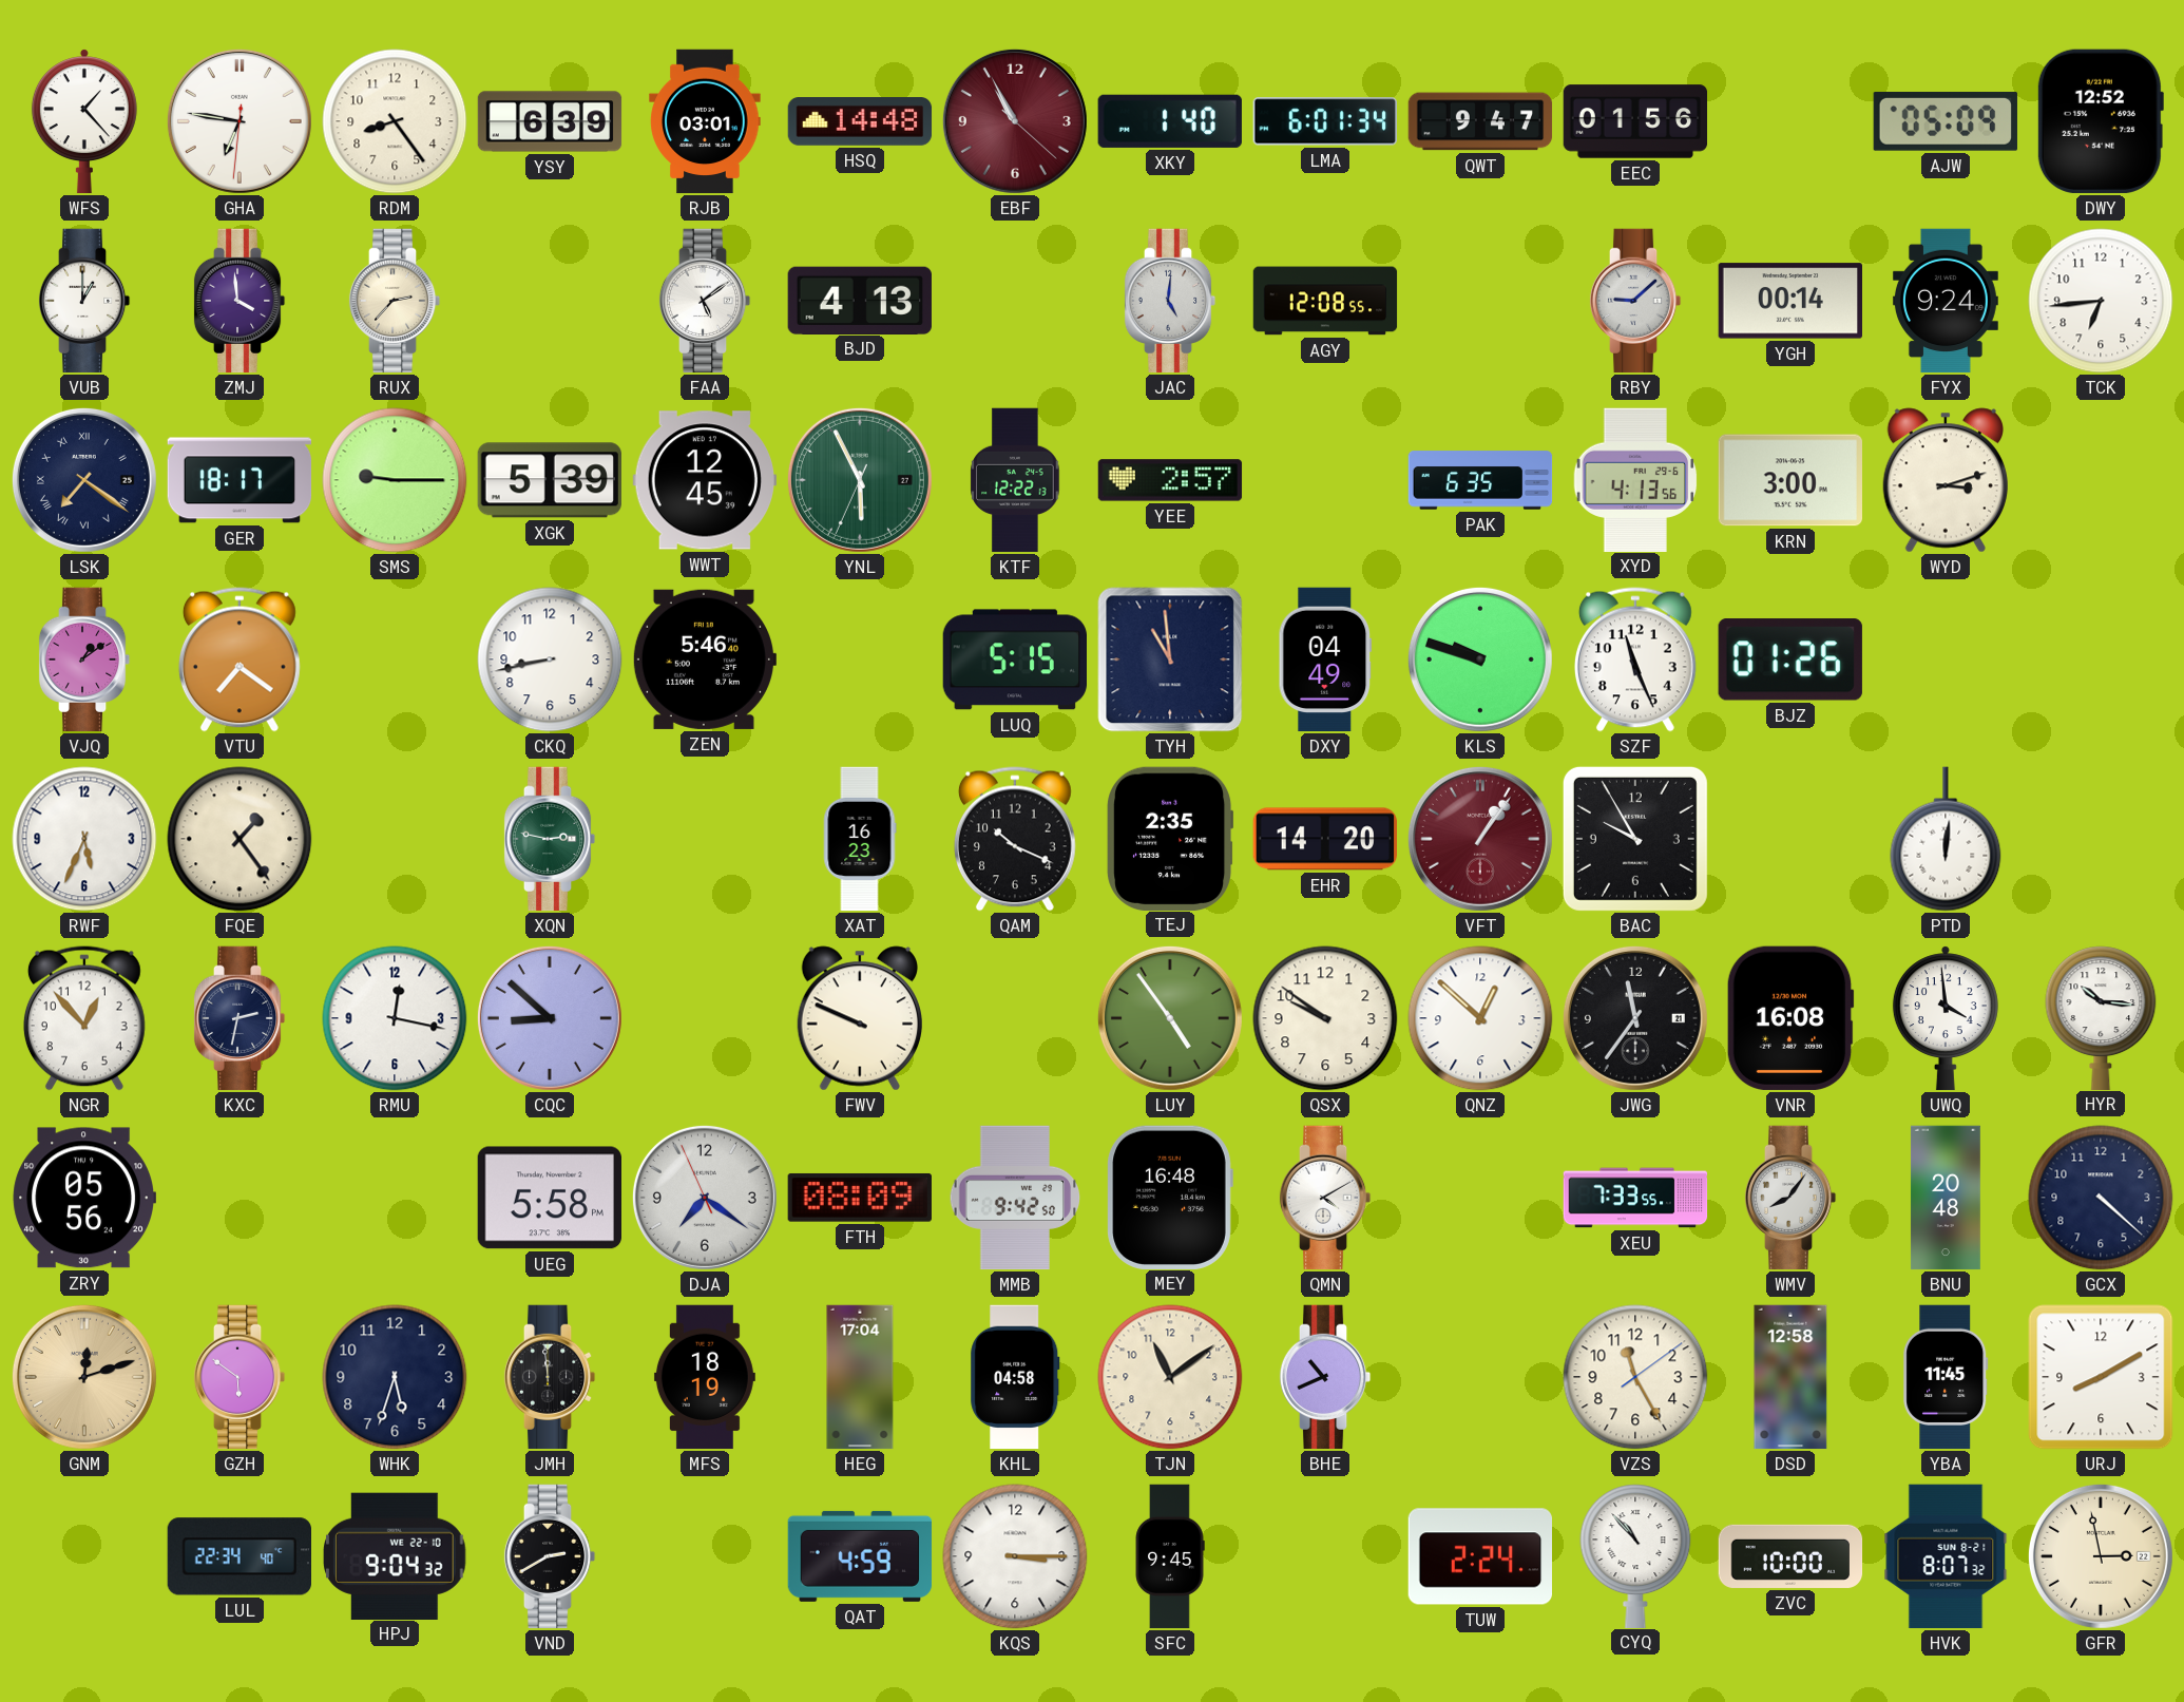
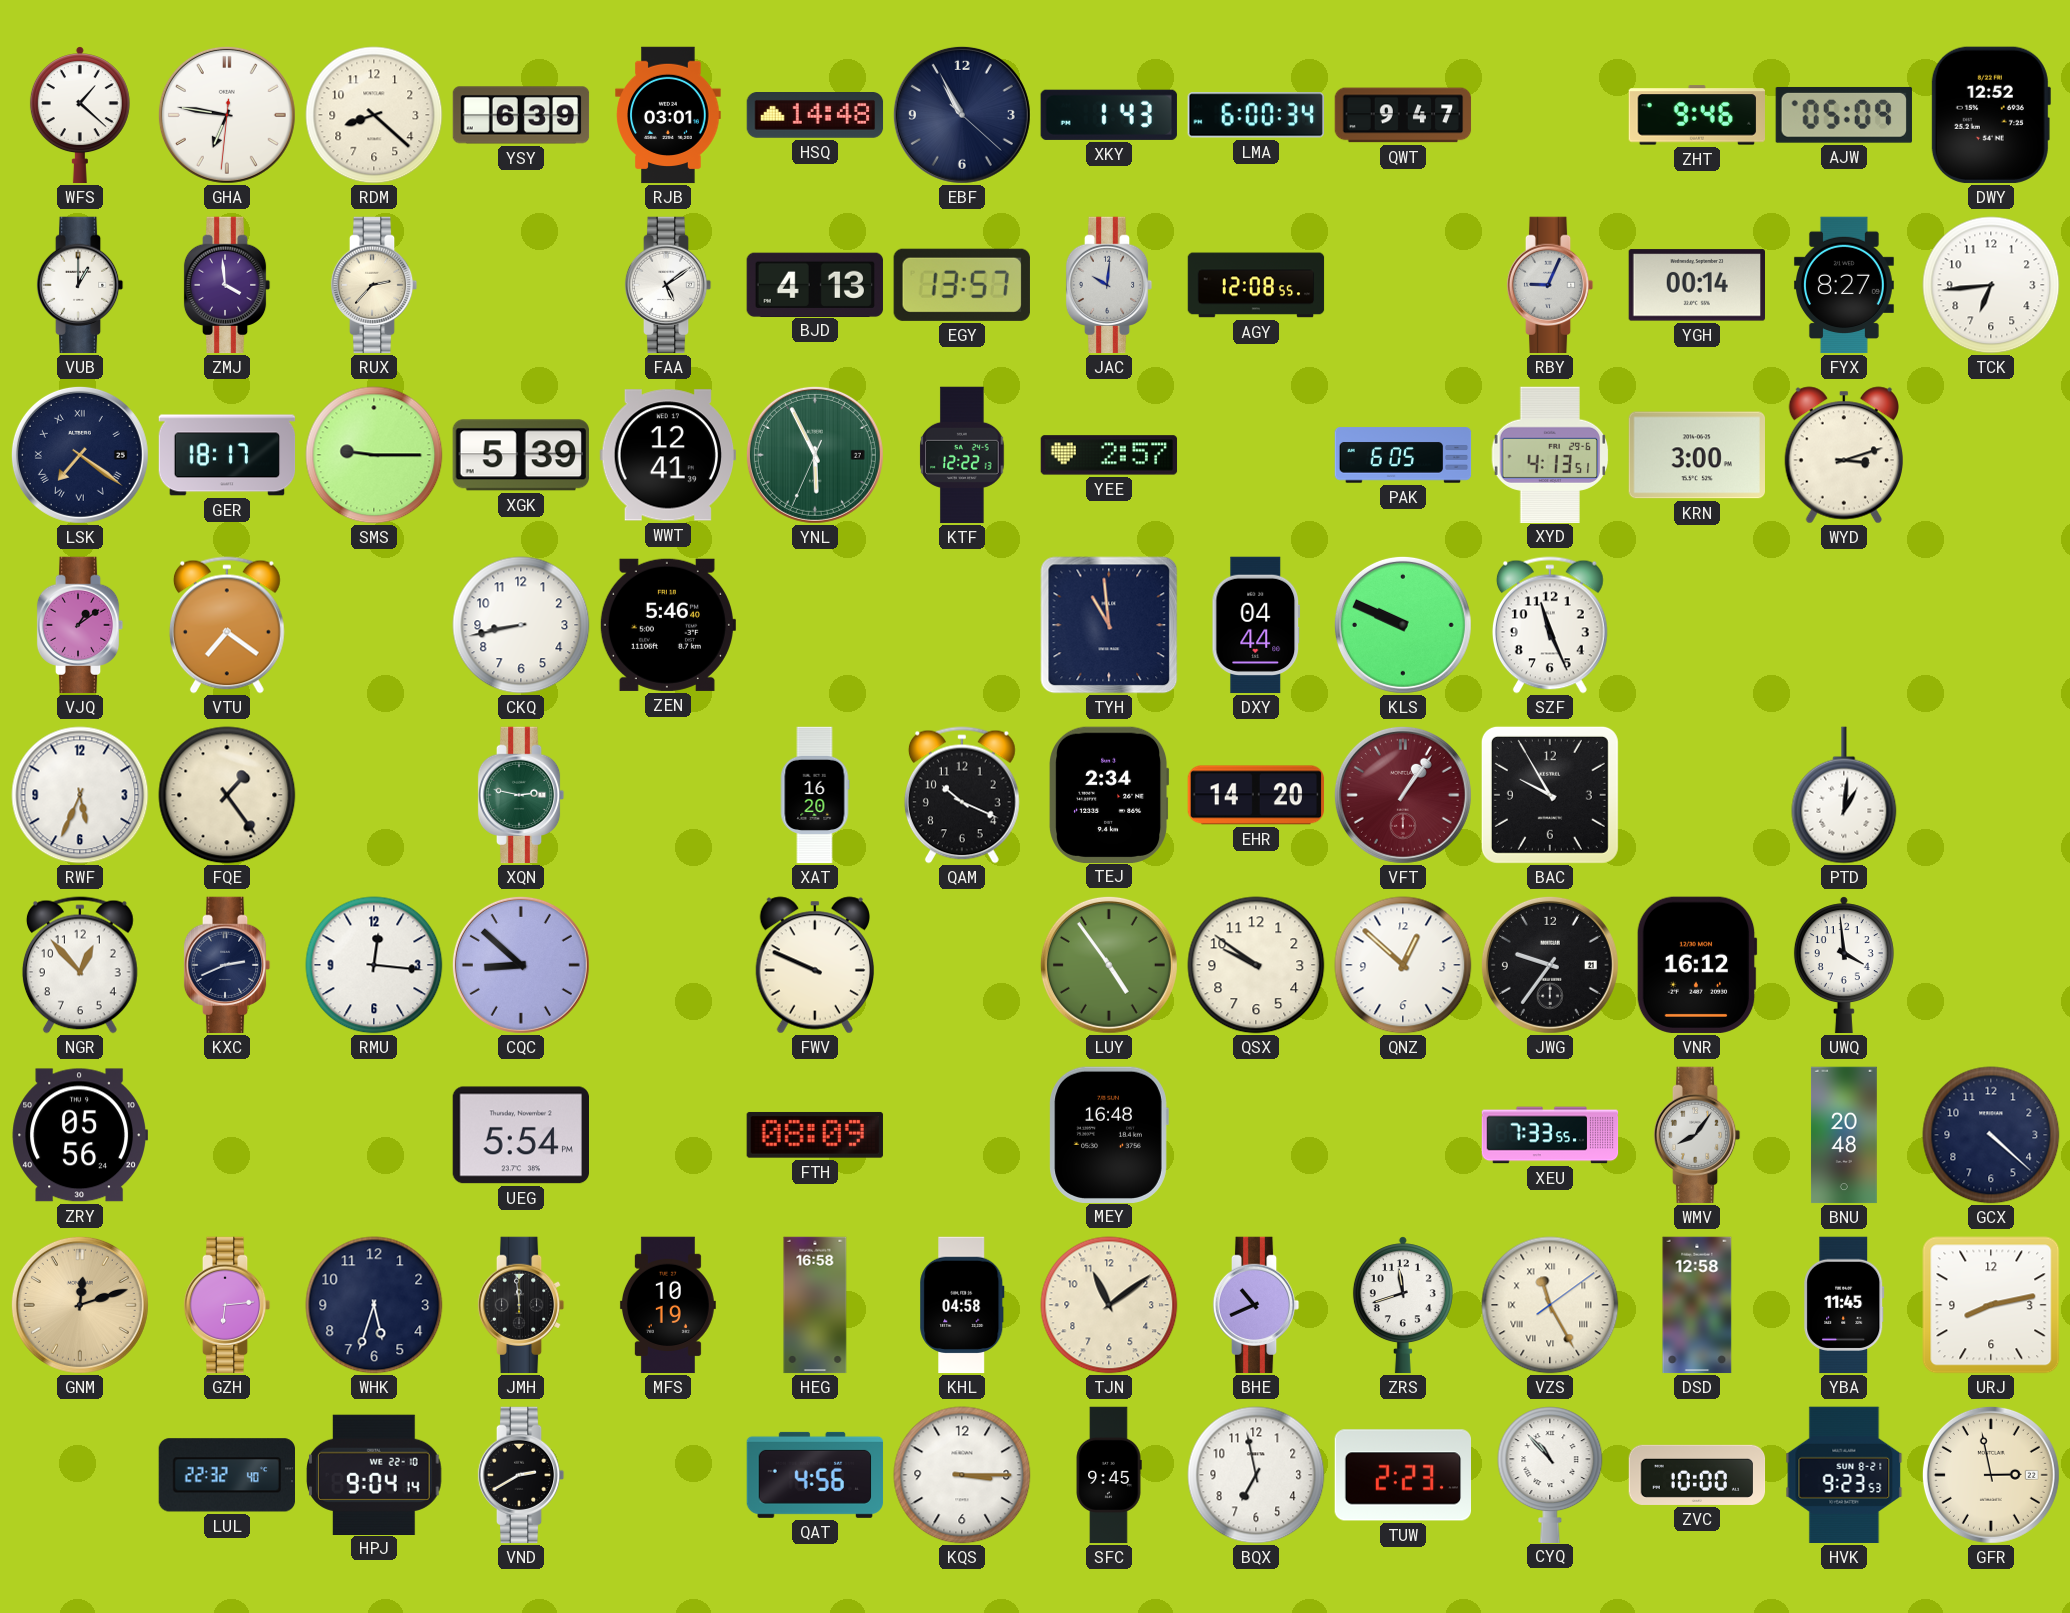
WFS: 1:23 -> 1:22 (80, 115)
RDM: 8:24 -> 8:22 (374, 115)
EBF dial: burgundy -> navy (962, 115)
XKY: 1:40 -> 1:43 (1109, 115)
LMA: 6:01 -> 6:00 (1256, 115)
EEC: 01:56 -> none (1635, 121)
ZHT: none -> 9:46 (1696, 115)
EGY: none -> 13:57 (962, 285)
JAC: 5:01 -> 10:01 (1109, 285)
RBY: 9:08 -> 9:04 (1550, 285)
FYX: 9:24 -> 8:27 (1844, 285)
WWT: 12:45 -> 12:41 (667, 455)
PAK: 6:35 -> 6:05 (1403, 455)
XYD: 4:13:56 -> 4:13:51 (1550, 454)
LUQ: 5:15 -> none (1014, 659)
DXY: 04:49 -> 04:44 (1256, 625)
KLS: 9:48 -> 9:49 (1403, 625)
BJZ: 01:26 -> none (1790, 661)
XAT: 16:23 -> 16:20 (815, 795)
TEJ: 2:35 -> 2:34 (1109, 794)
PTD: 12:01 -> 1:01 (1844, 795)
KXC: 2:32 -> 2:41 (227, 965)
RMU: 12:17 -> 12:16 (374, 965)
JWG: 11:36 -> 9:36 (1550, 965)
VNR: 16:08 -> 16:12 (1697, 965)
HYR: 10:16 -> none (2101, 1017)
UEG: 5:58 -> 5:54 (520, 1135)
DJA: 7:20 -> none (705, 1198)
MMB: 9:42 -> none (1015, 1198)
QMN: 4:10 -> none (1325, 1198)
GZH: 5:51 -> 6:14 (227, 1305)
MFS: 18:19 -> 10:19 (668, 1305)
HEG: 17:04 -> 16:58 (815, 1305)
ZRS: none -> 11:42 (1403, 1305)
VZS numerals: Arabic -> Roman (1550, 1305)
URJ: 8:10 -> 8:13 (1991, 1305)
LUL: 22:34 -> 22:32 (226, 1475)
HPJ: 9:04:32 -> 9:04:14 (375, 1474)
QAT: 4:59 -> 4:56 (815, 1475)
BQX: none -> 6:58 (1256, 1475)
TUW: 2:24 -> 2:23 (1402, 1475)
HVK: 8:07 -> 9:23 (1844, 1475)
